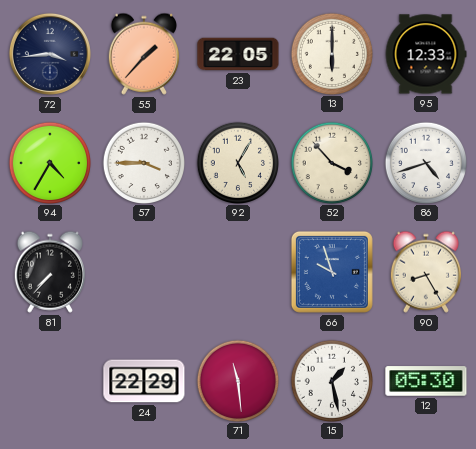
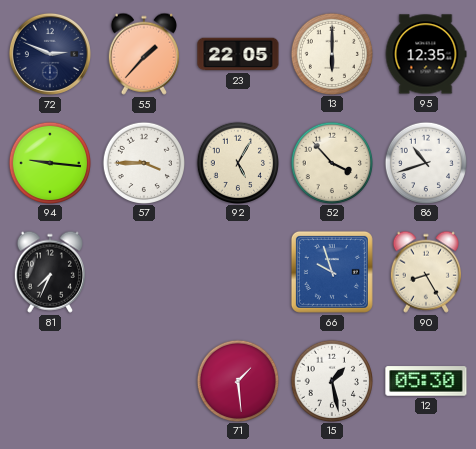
72: 3:44 -> 2:49 (50, 54)
95: 12:33 -> 12:35 (426, 54)
94: 4:35 -> 9:16 (50, 162)
86: 4:42 -> 10:42 (426, 162)
81: 7:37 -> 7:34 (49, 272)
24: 22:29 -> none (144, 381)
71: 11:29 -> 1:29 (238, 380)
